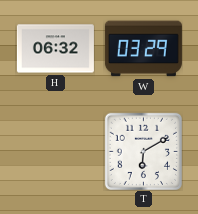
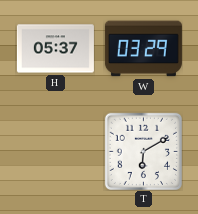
H: 06:32 -> 05:37 (55, 49)
